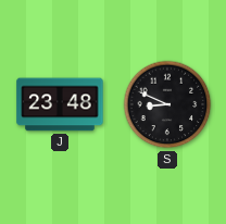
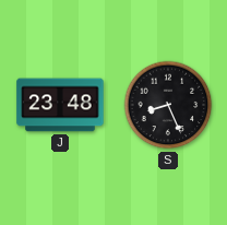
S: 8:49 -> 8:26 (168, 105)
